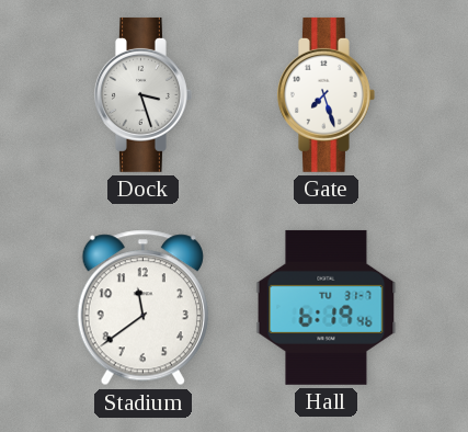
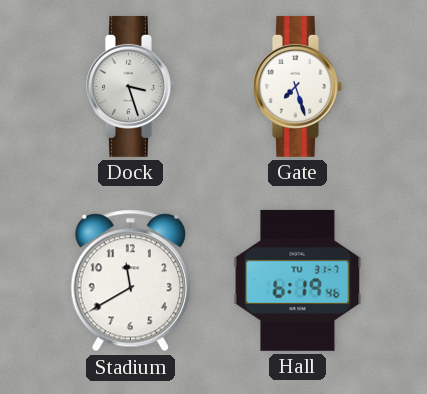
Stadium: 11:39 -> 11:40 (130, 281)
